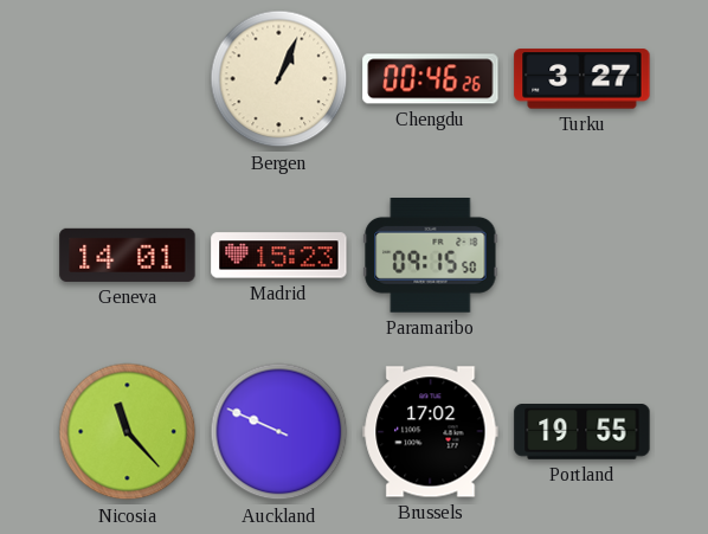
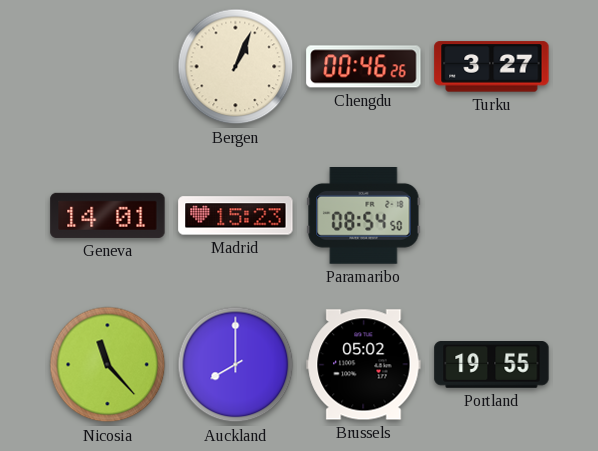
Paramaribo: 09:15 -> 08:54 (364, 216)
Auckland: 9:49 -> 8:00 (236, 365)
Brussels: 17:02 -> 05:02 (364, 365)
